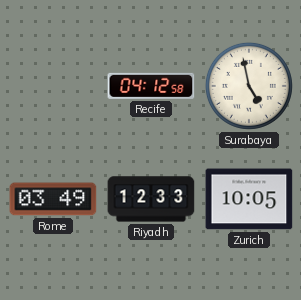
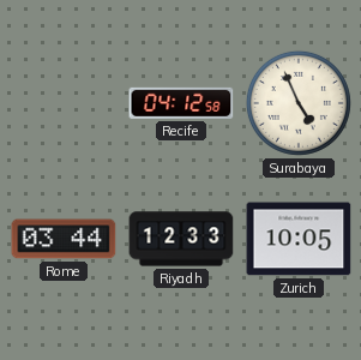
Surabaya: 4:58 -> 4:56 (299, 103)
Rome: 03:49 -> 03:44 (64, 239)
